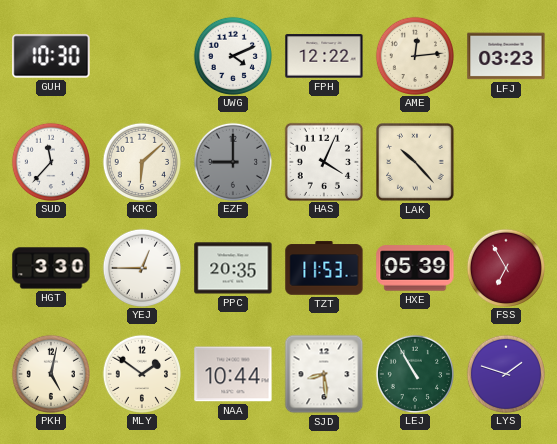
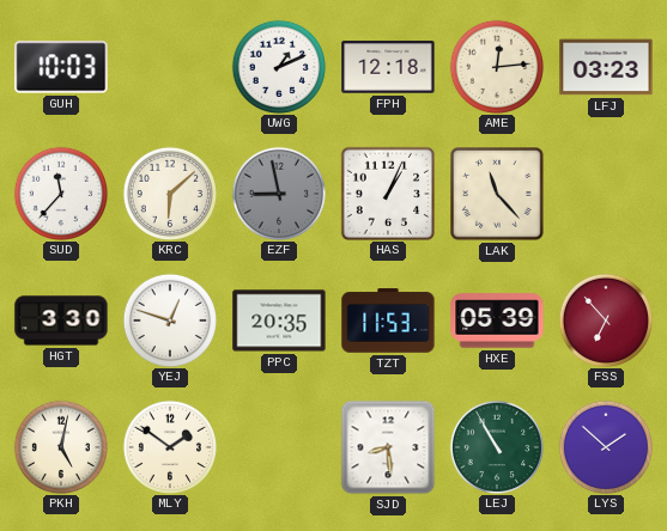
GUH: 10:30 -> 10:03 (61, 67)
UWG: 4:11 -> 1:11 (278, 66)
FPH: 12:22 -> 12:18 (388, 67)
EZF: 9:00 -> 8:58 (278, 193)
HAS: 4:04 -> 1:04 (387, 193)
LAK: 10:23 -> 11:23 (498, 195)
YEJ: 12:45 -> 12:48 (169, 319)
FSS: 6:55 -> 6:53 (605, 319)
NAA: 10:44 -> none (233, 374)
LYS: 1:48 -> 1:52 (605, 446)
